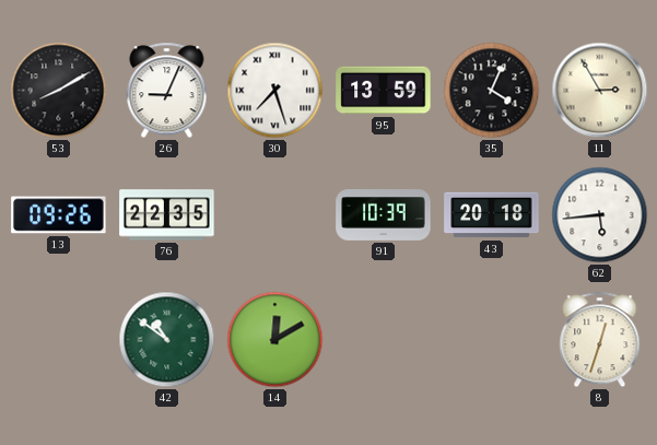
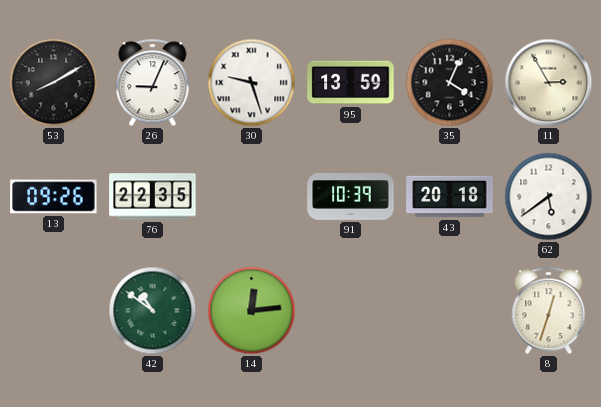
30: 7:27 -> 9:27 (252, 83)
62: 5:44 -> 5:39 (549, 197)
14: 12:10 -> 12:14 (252, 311)
